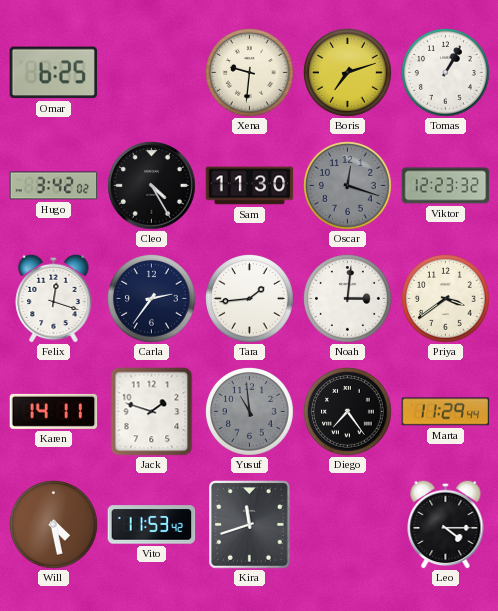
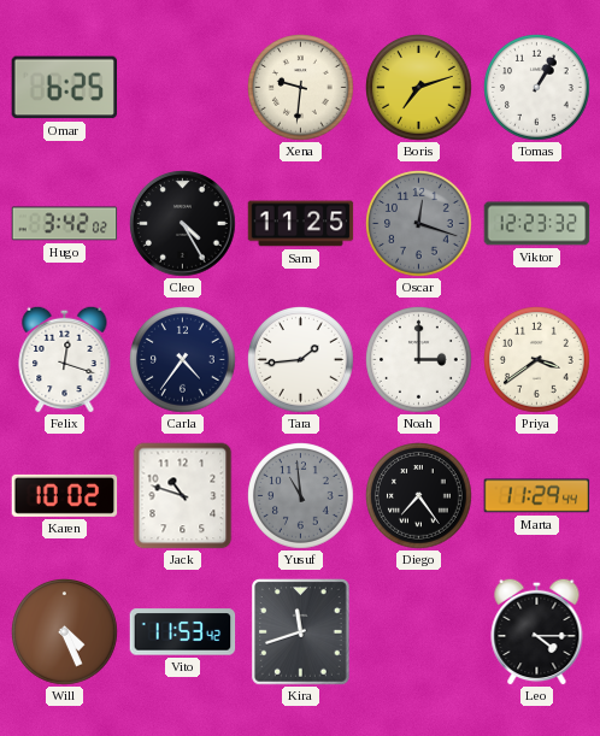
Sam: 11:30 -> 11:25 (301, 224)
Carla: 2:36 -> 4:36 (183, 360)
Noah: 3:01 -> 3:00 (419, 360)
Karen: 14:11 -> 10:02 (65, 495)
Jack: 1:48 -> 10:48 (183, 496)
Will: 4:28 -> 4:26 (65, 632)
